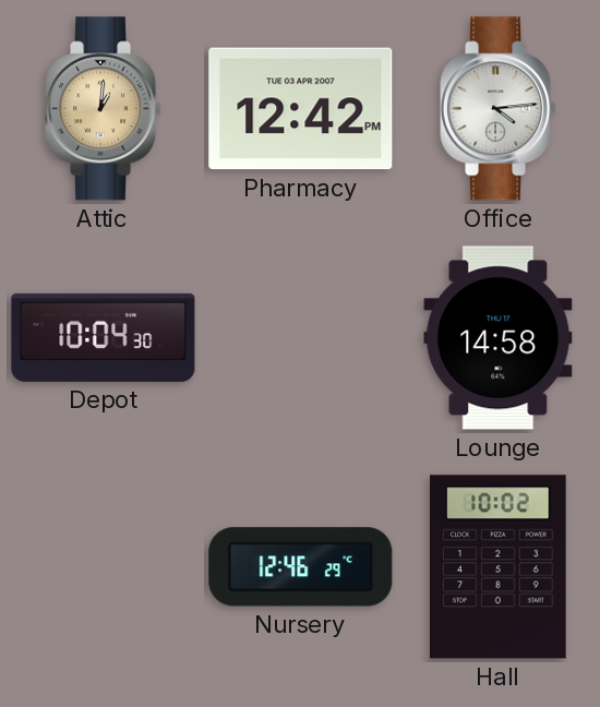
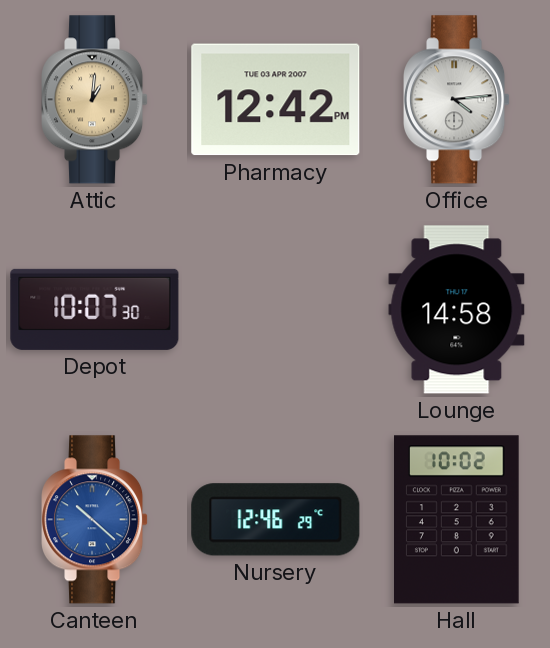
Depot: 10:04 -> 10:07 (95, 309)
Canteen: none -> 10:22 (96, 520)
